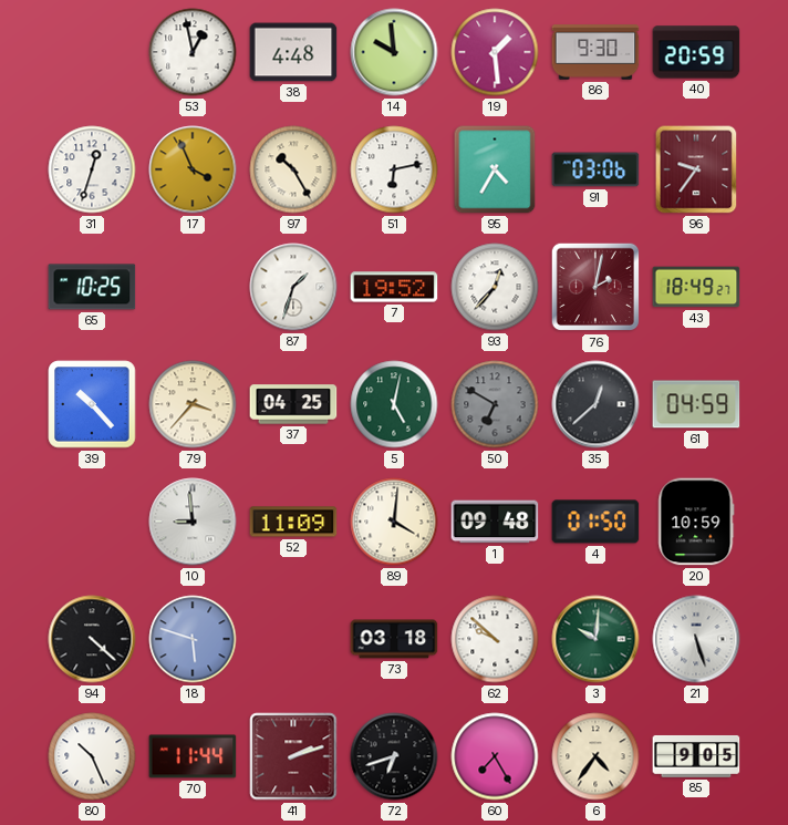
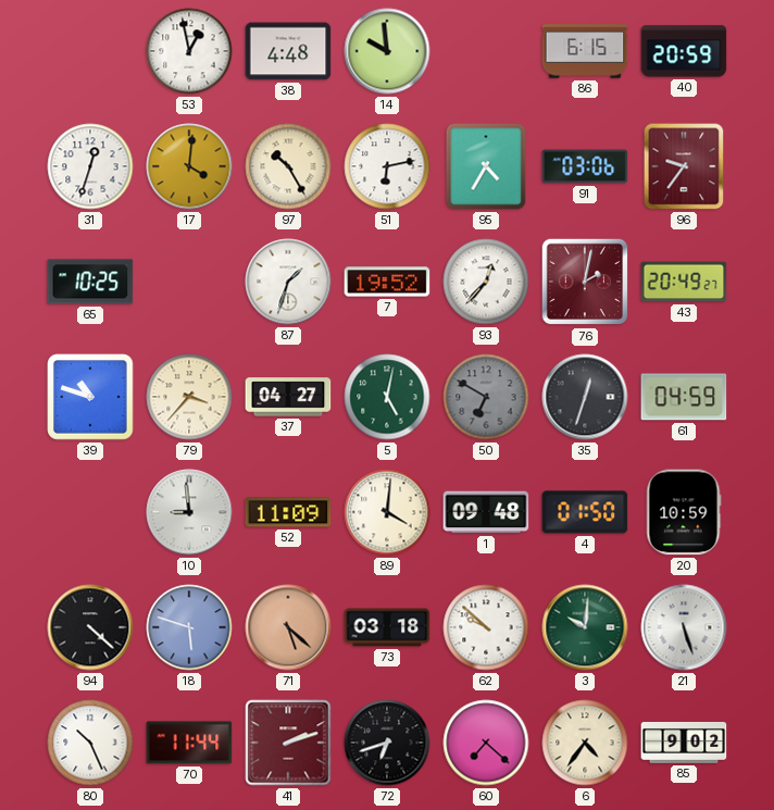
19: 1:29 -> none (495, 52)
86: 9:30 -> 6:15 (585, 51)
17: 3:56 -> 4:01 (189, 166)
43: 18:49 -> 20:49 (684, 282)
39: 10:23 -> 10:48 (90, 397)
37: 04:25 -> 04:27 (288, 397)
35: 12:38 -> 12:33 (585, 397)
71: none -> 5:22 (288, 627)
60: 7:25 -> 7:22 (486, 743)
85: 9:05 -> 9:02 (684, 743)
